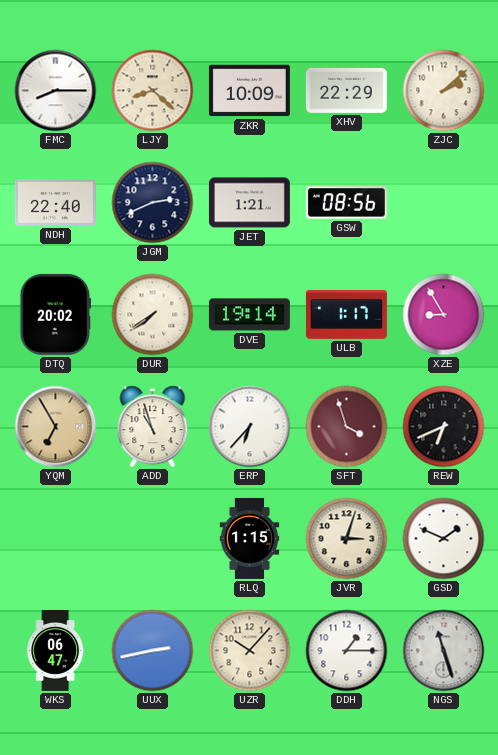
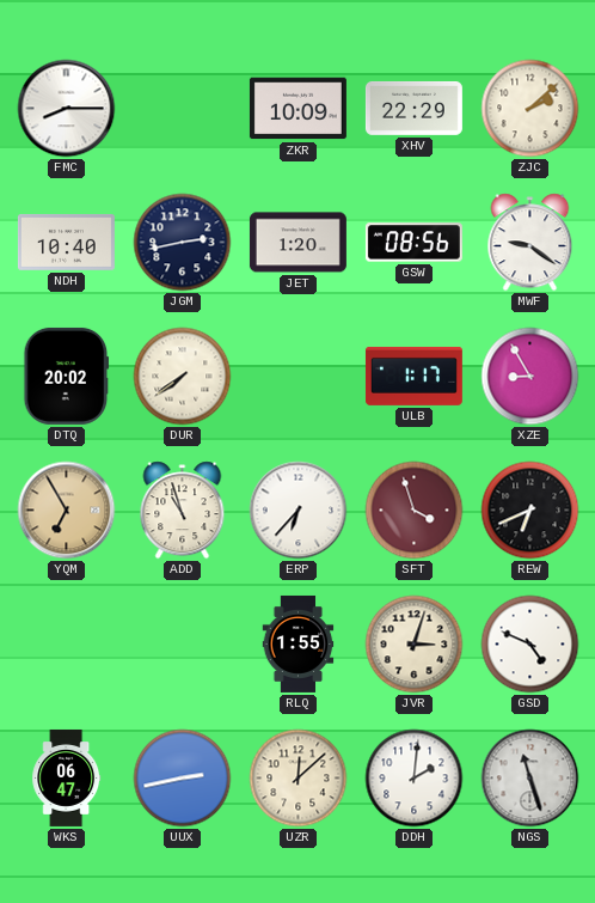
LJY: 8:22 -> none (153, 91)
NDH: 22:40 -> 10:40 (66, 242)
JGM: 2:41 -> 2:43 (183, 243)
JET: 1:21 -> 1:20 (297, 243)
MWF: none -> 9:21 (530, 243)
DVE: 19:14 -> none (249, 315)
RLQ: 1:15 -> 1:55 (299, 643)
GSD: 1:49 -> 4:49 (530, 645)
UZR: 10:07 -> 12:08 (299, 779)
DDH: 1:15 -> 2:01 (415, 779)
